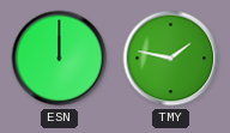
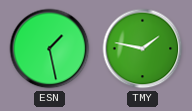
ESN: 12:00 -> 1:28 (50, 49)
